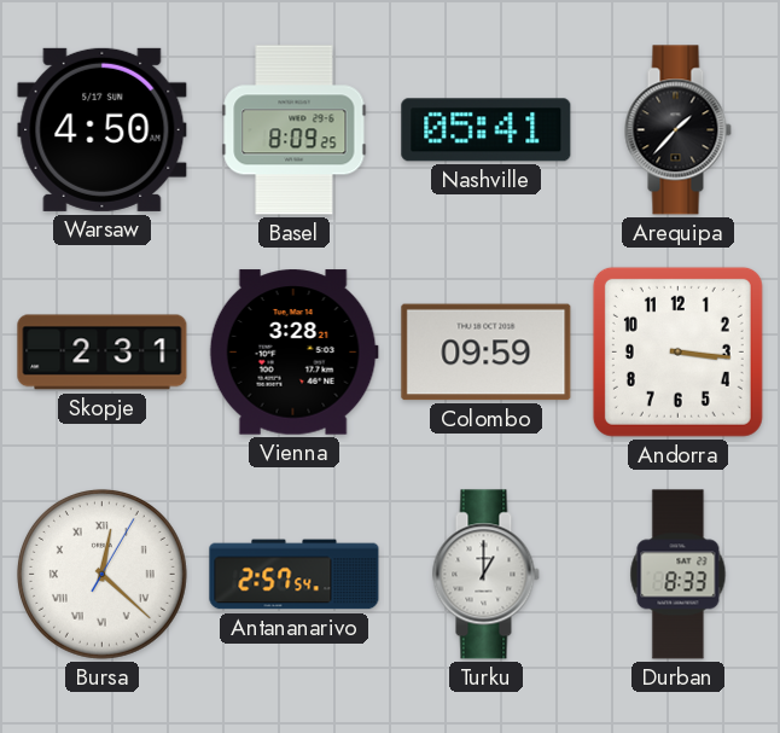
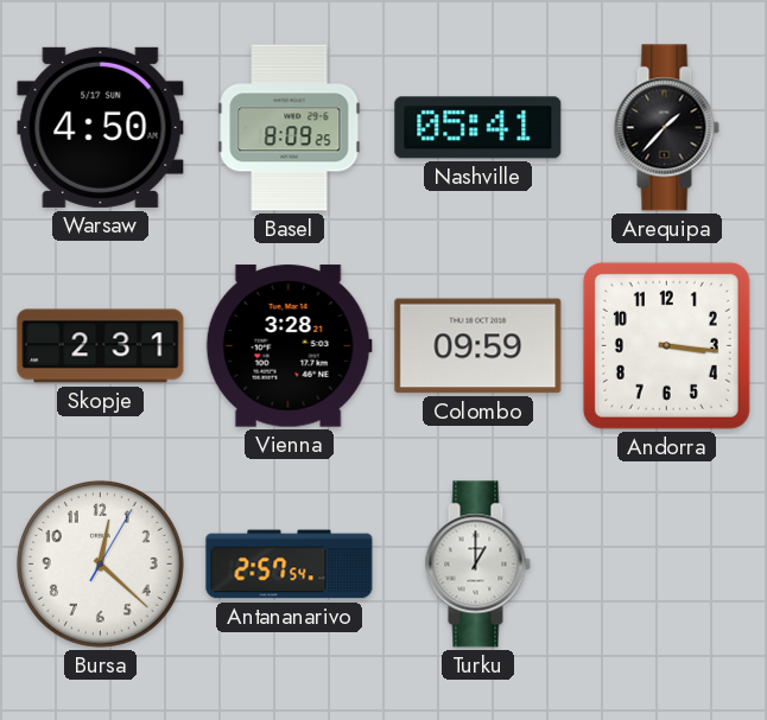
Bursa numerals: Roman -> Arabic (100, 563)
Durban: 8:33 -> none (679, 575)
